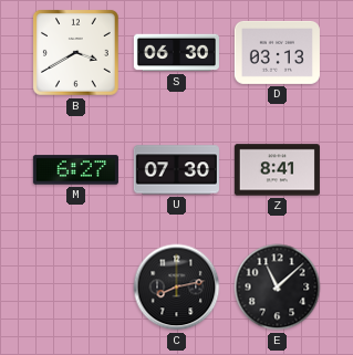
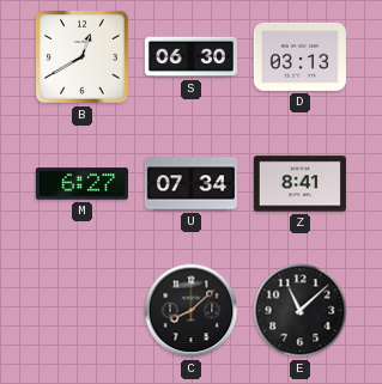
B: 3:40 -> 12:40 (83, 57)
U: 07:30 -> 07:34 (190, 184)
C: 8:13 -> 8:08 (192, 311)
